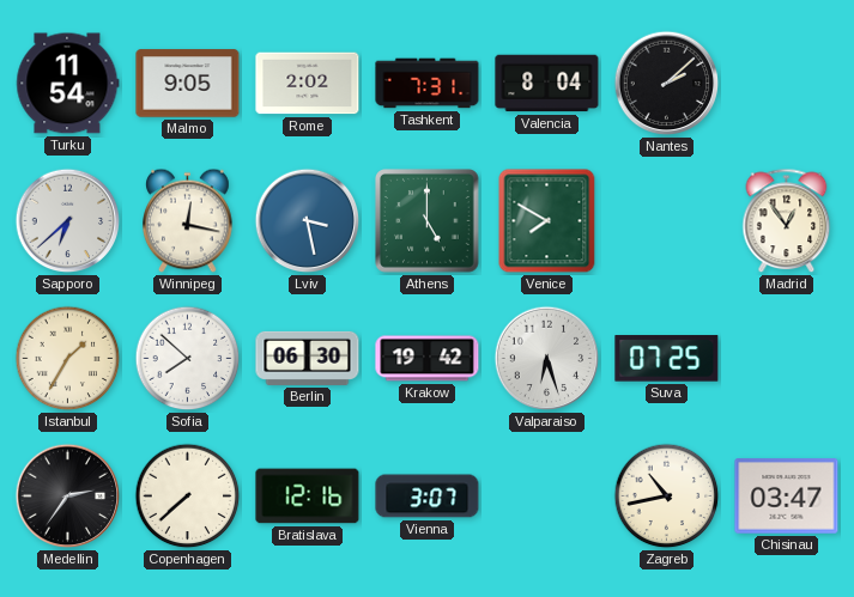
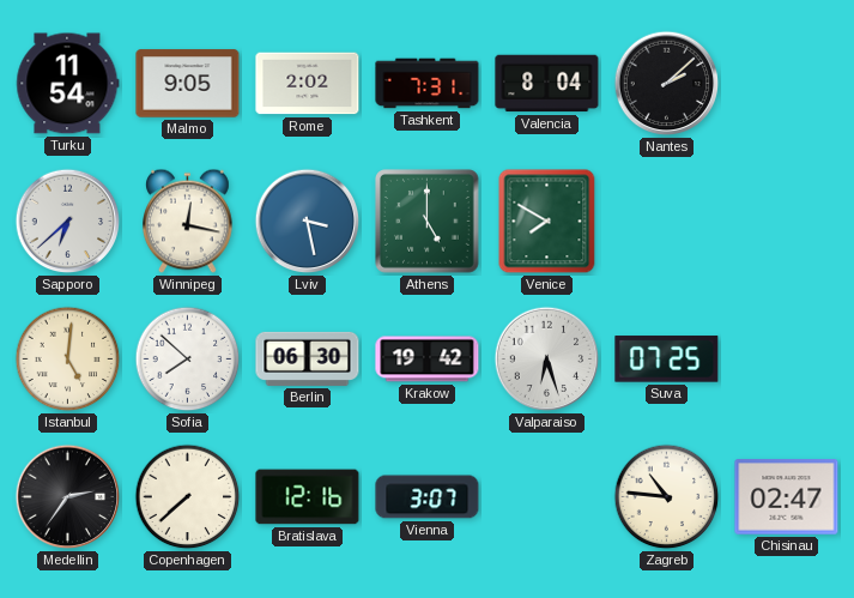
Madrid: 12:54 -> none (787, 221)
Istanbul: 1:35 -> 5:01 (68, 360)
Zagreb: 10:43 -> 10:46 (667, 497)
Chisinau: 03:47 -> 02:47 (787, 497)
